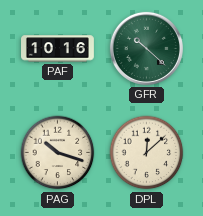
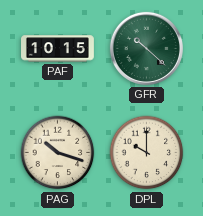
PAF: 10:16 -> 10:15 (58, 49)
DPL: 12:08 -> 10:00 (147, 153)
